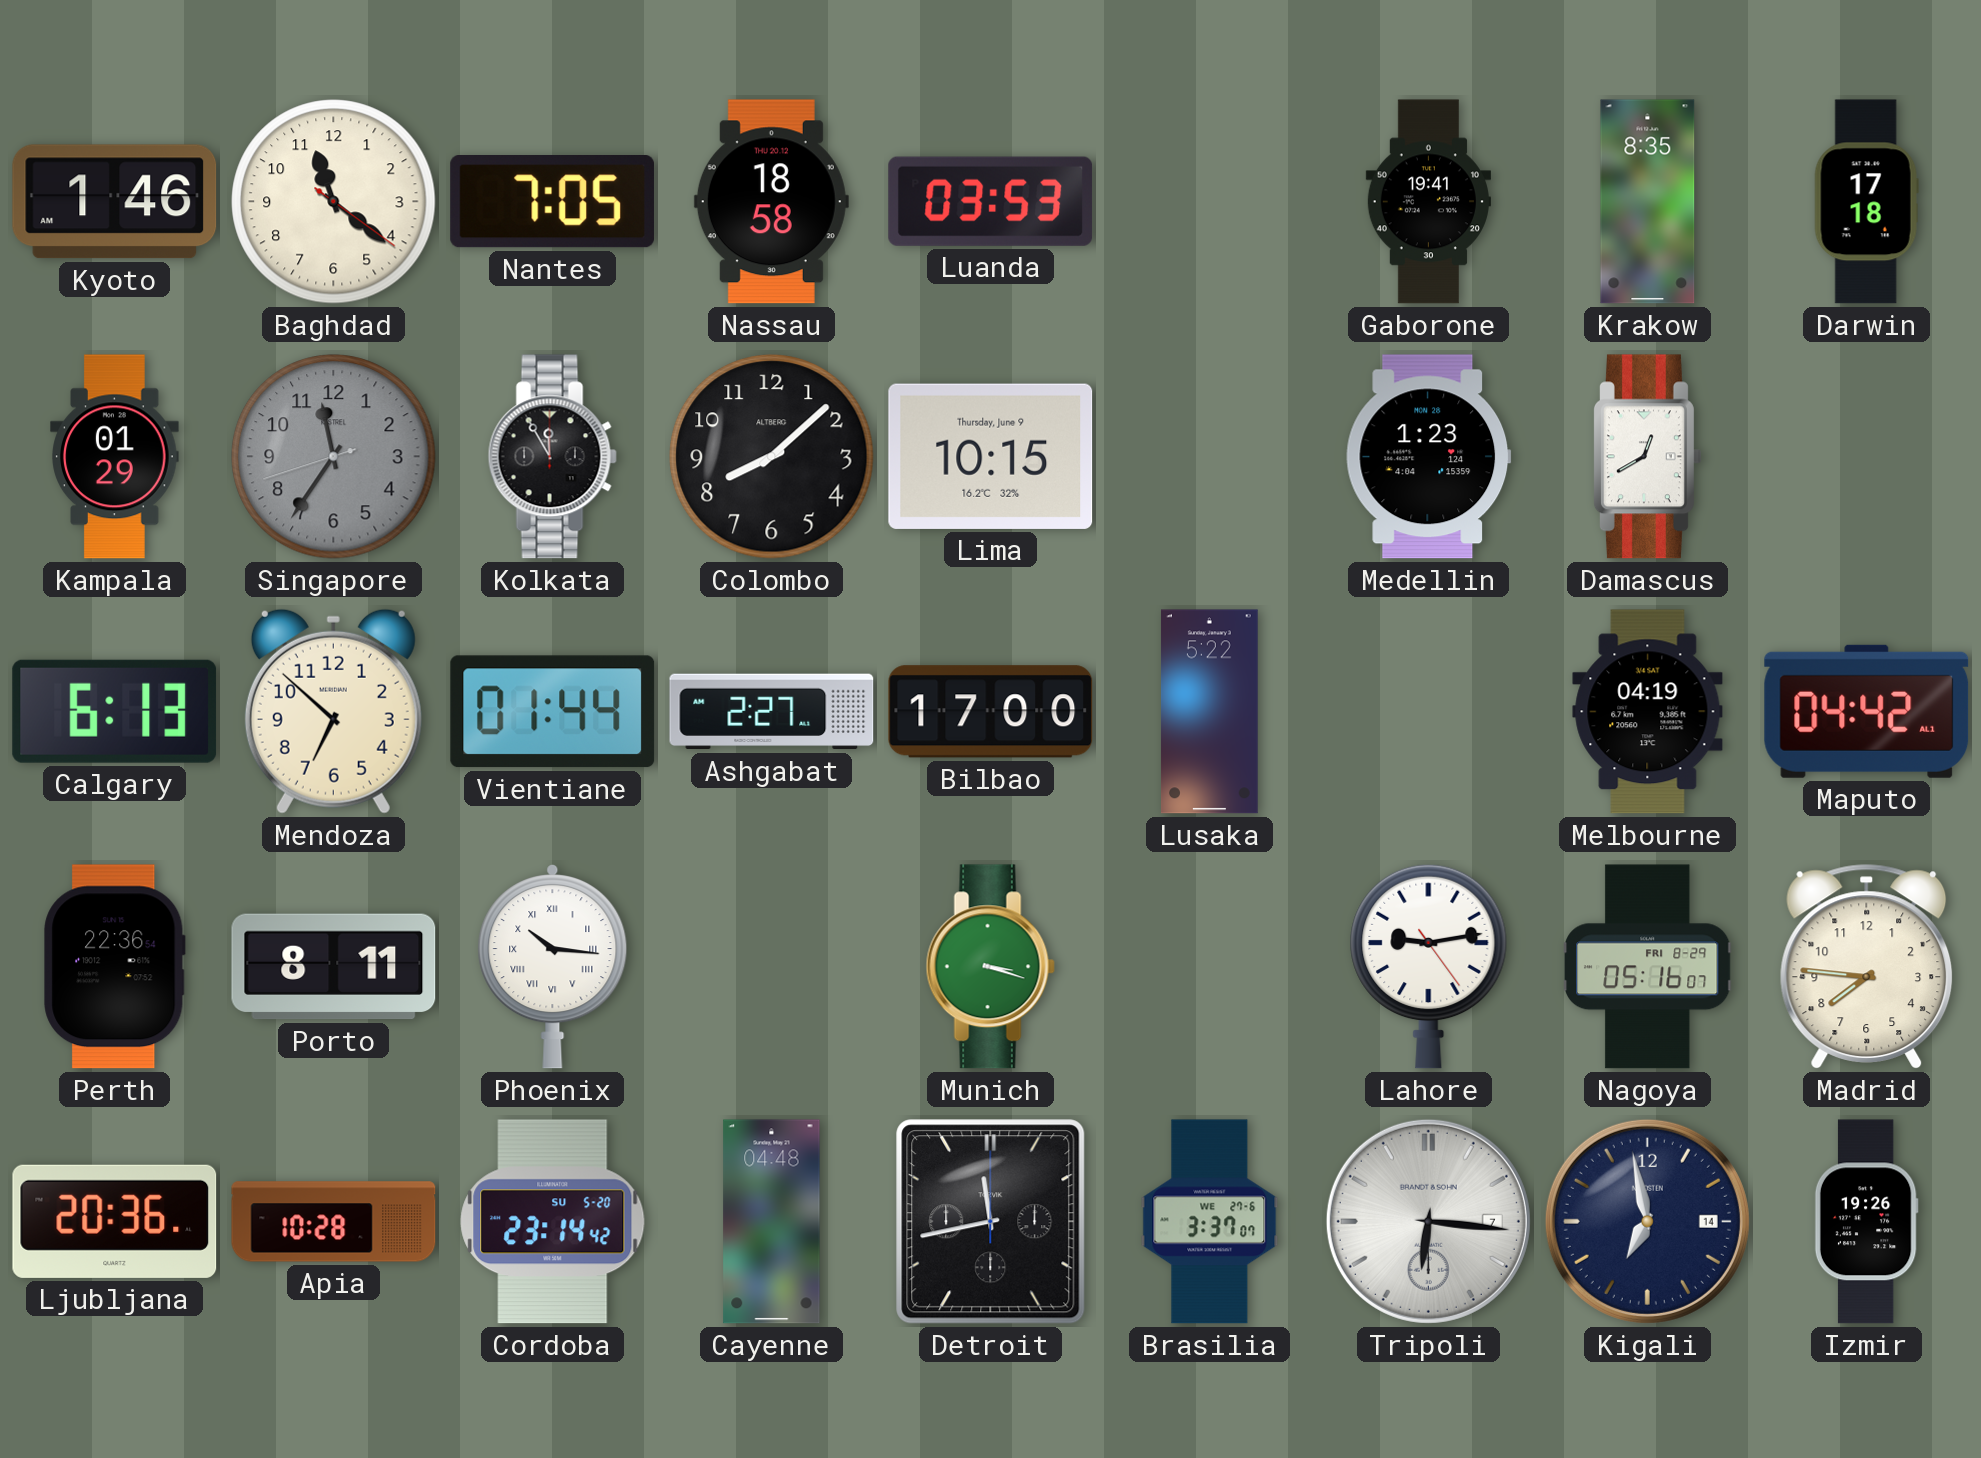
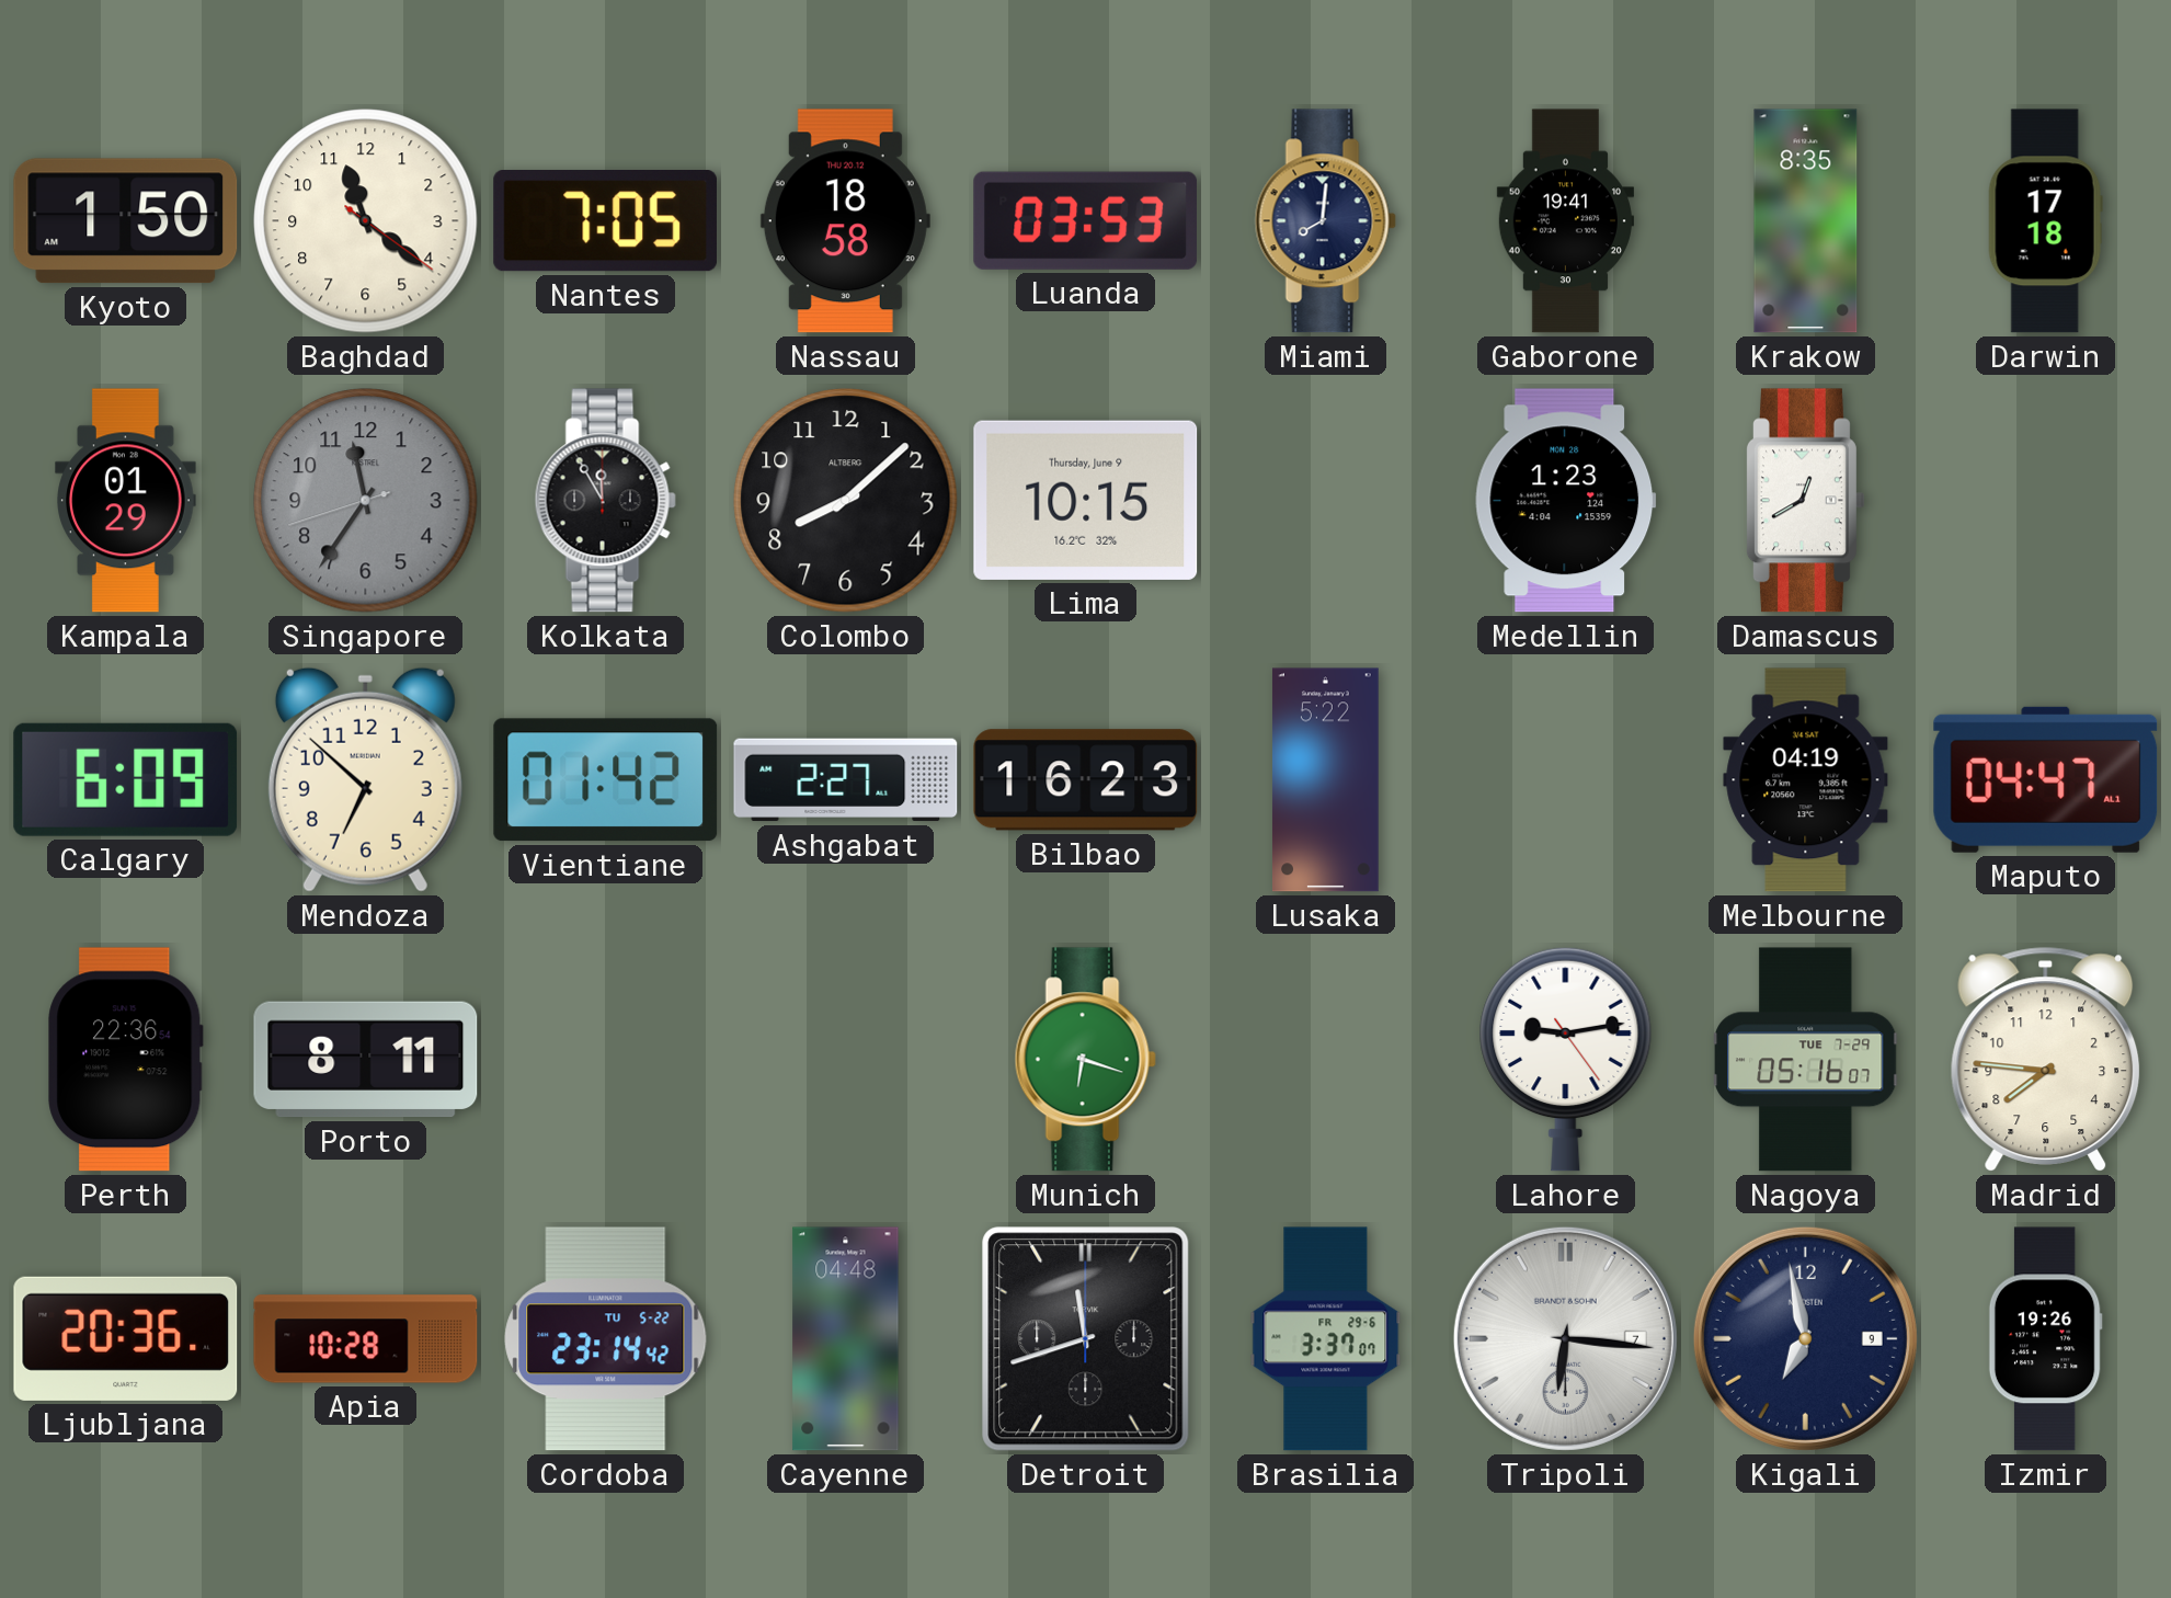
Kyoto: 1:46 -> 1:50 (126, 221)
Miami: none -> 8:01 (1325, 221)
Calgary: 6:13 -> 6:09 (126, 779)
Vientiane: 01:44 -> 01:42 (606, 780)
Bilbao: 17:00 -> 16:23 (1086, 780)
Maputo: 04:42 -> 04:47 (2046, 779)
Phoenix: 10:16 -> none (553, 967)
Munich: 3:18 -> 6:18 (1085, 1060)
Nagoya date: FRI 8-29 -> TUE 7-29 (1806, 1060)
Cordoba date: SU 5-20 -> TU 5-22 (606, 1339)
Detroit: 11:43 -> 11:42 (1086, 1339)
Brasilia date: WE 27-6 -> FR 29-6 (1326, 1339)
Kigali date: 14 -> 9 (1805, 1338)
